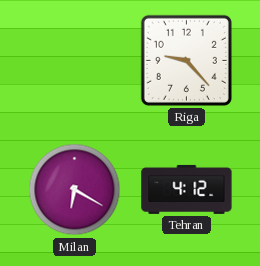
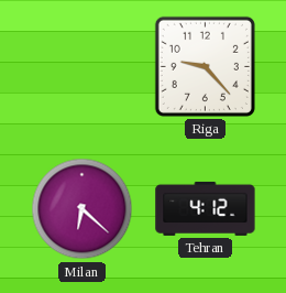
Milan: 6:20 -> 6:22 (82, 209)
